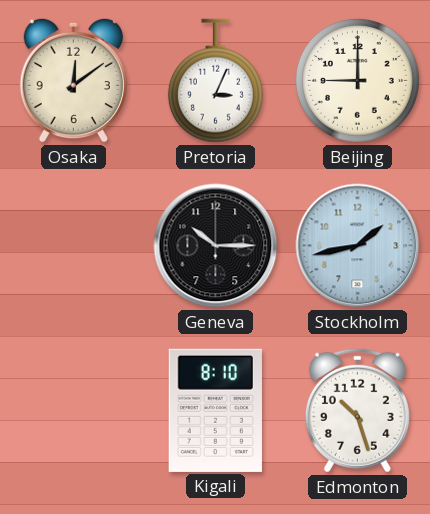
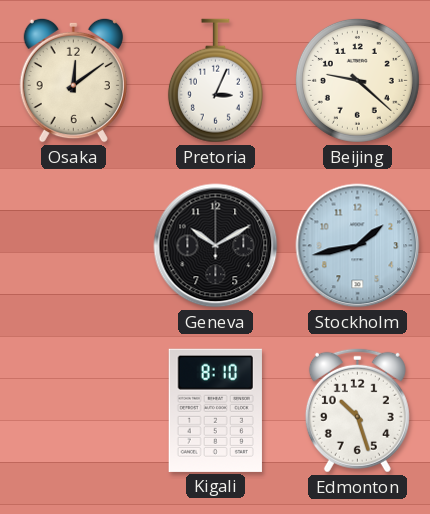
Beijing: 9:00 -> 9:22 (357, 80)
Geneva: 10:15 -> 10:10 (216, 246)
